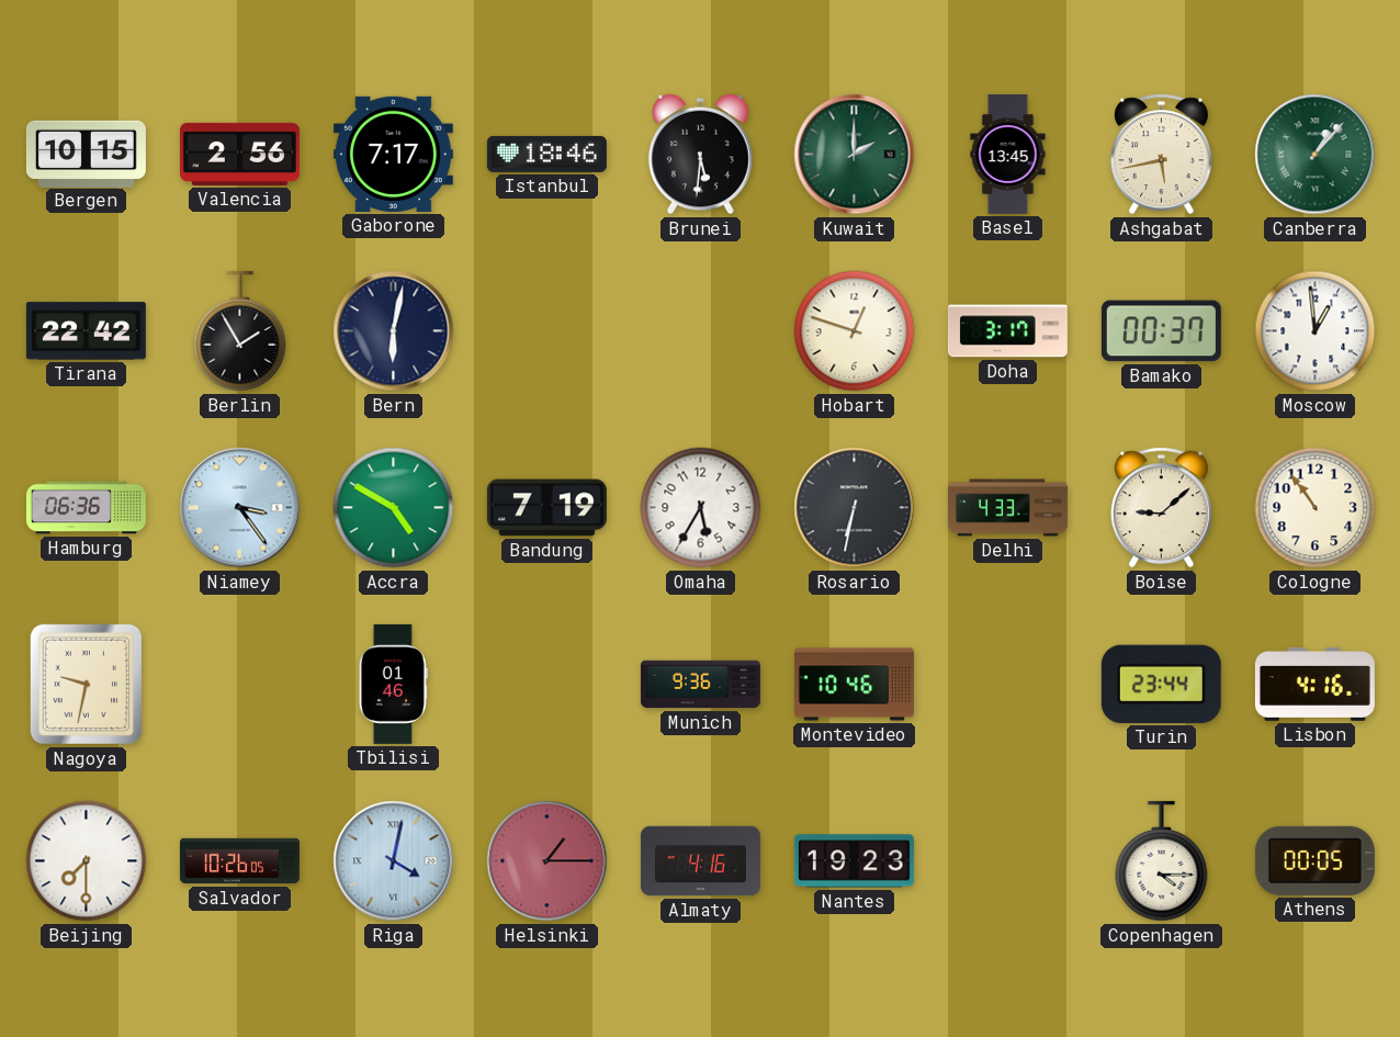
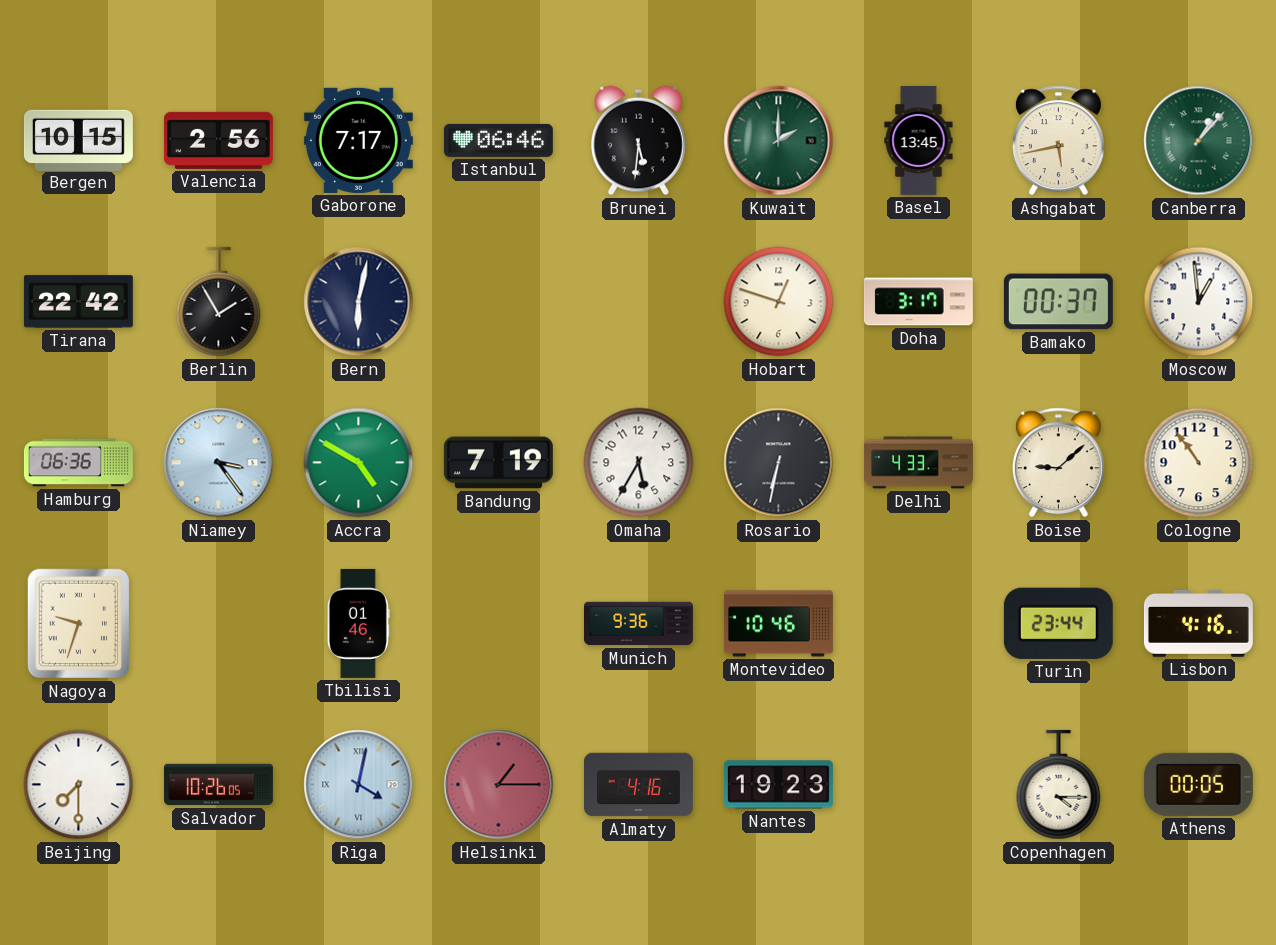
Istanbul: 18:46 -> 06:46 (498, 140)
Nagoya: 9:32 -> 9:33 (79, 624)
